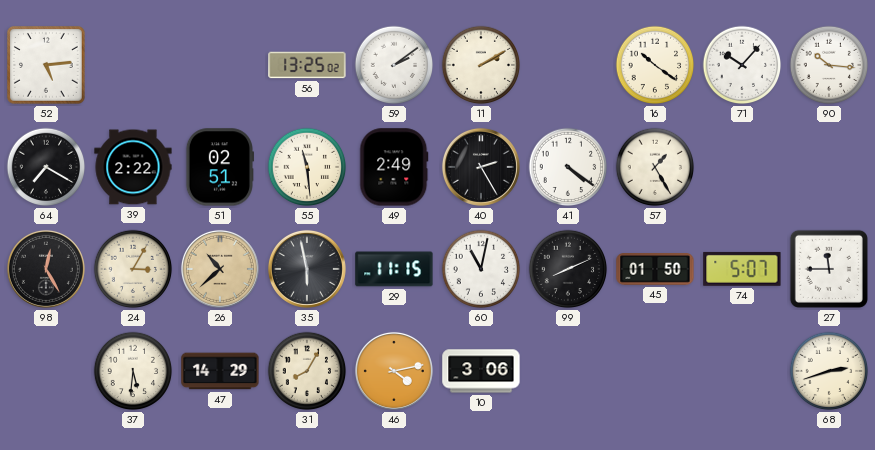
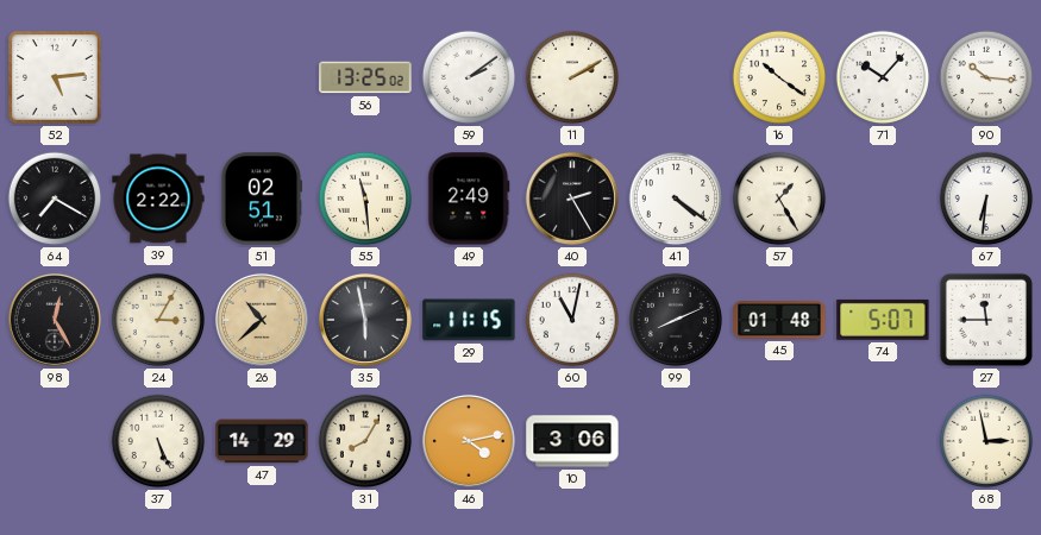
67: none -> 6:31 (986, 199)
45: 01:50 -> 01:48 (779, 320)
37: 5:31 -> 5:26 (158, 441)
68: 2:42 -> 2:58 (986, 441)
